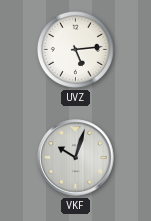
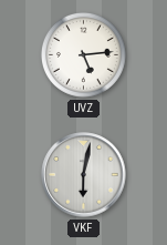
VKF: 10:03 -> 6:02 (84, 175)
